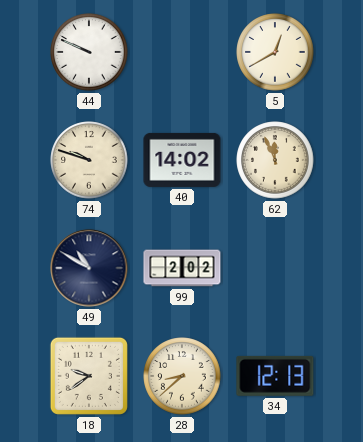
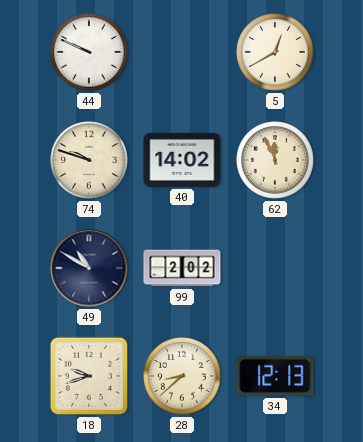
18: 9:39 -> 9:42 (89, 376)
